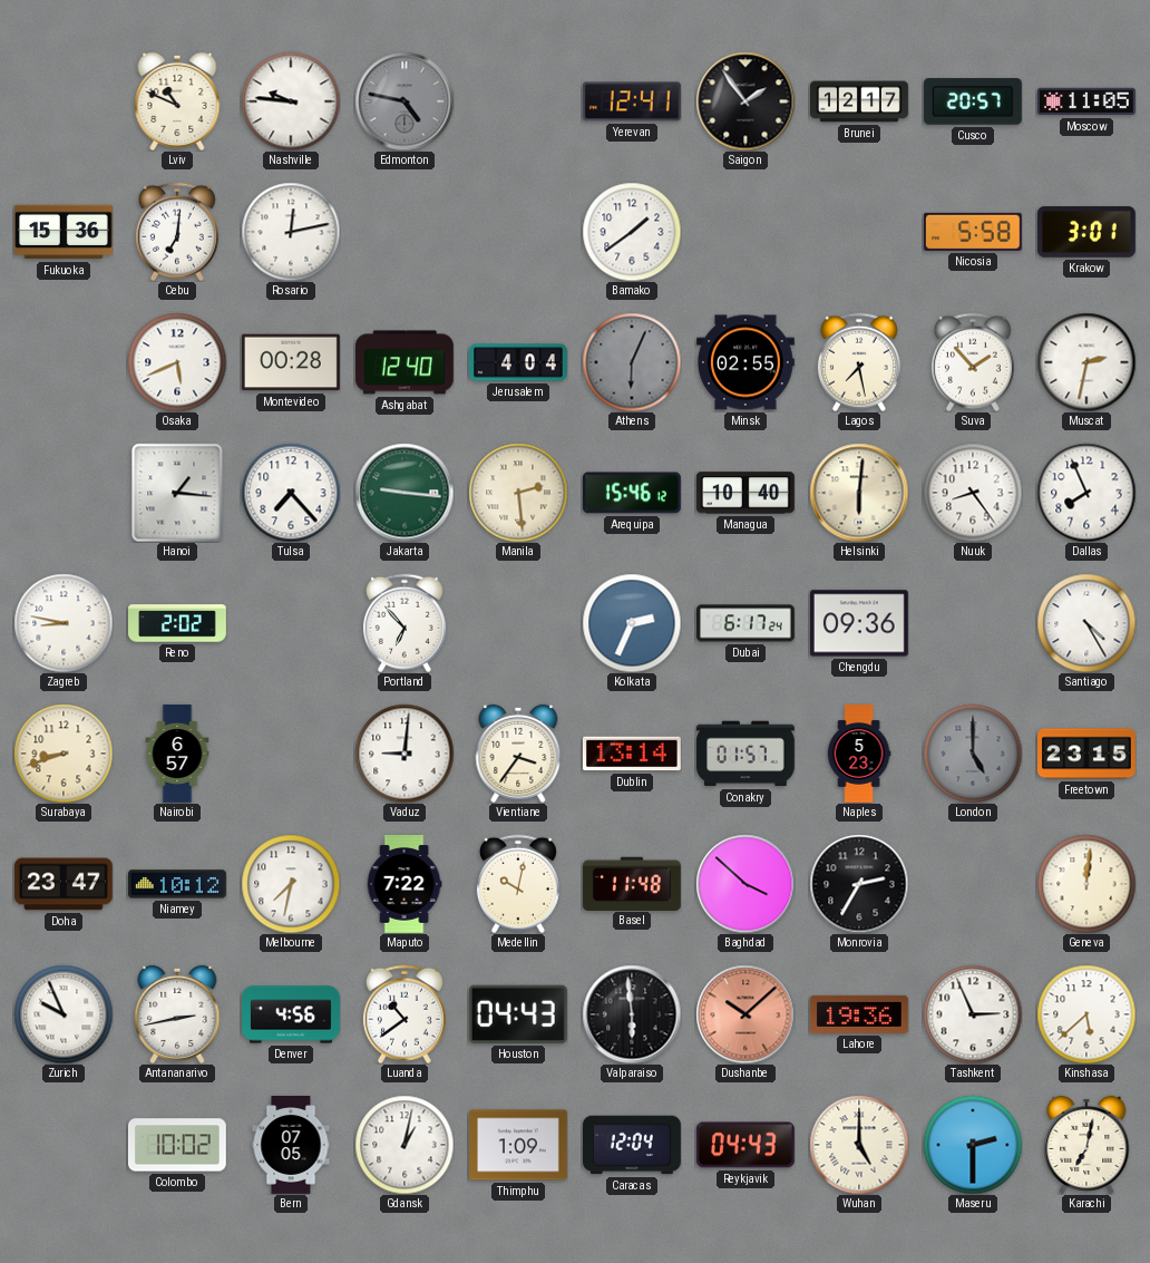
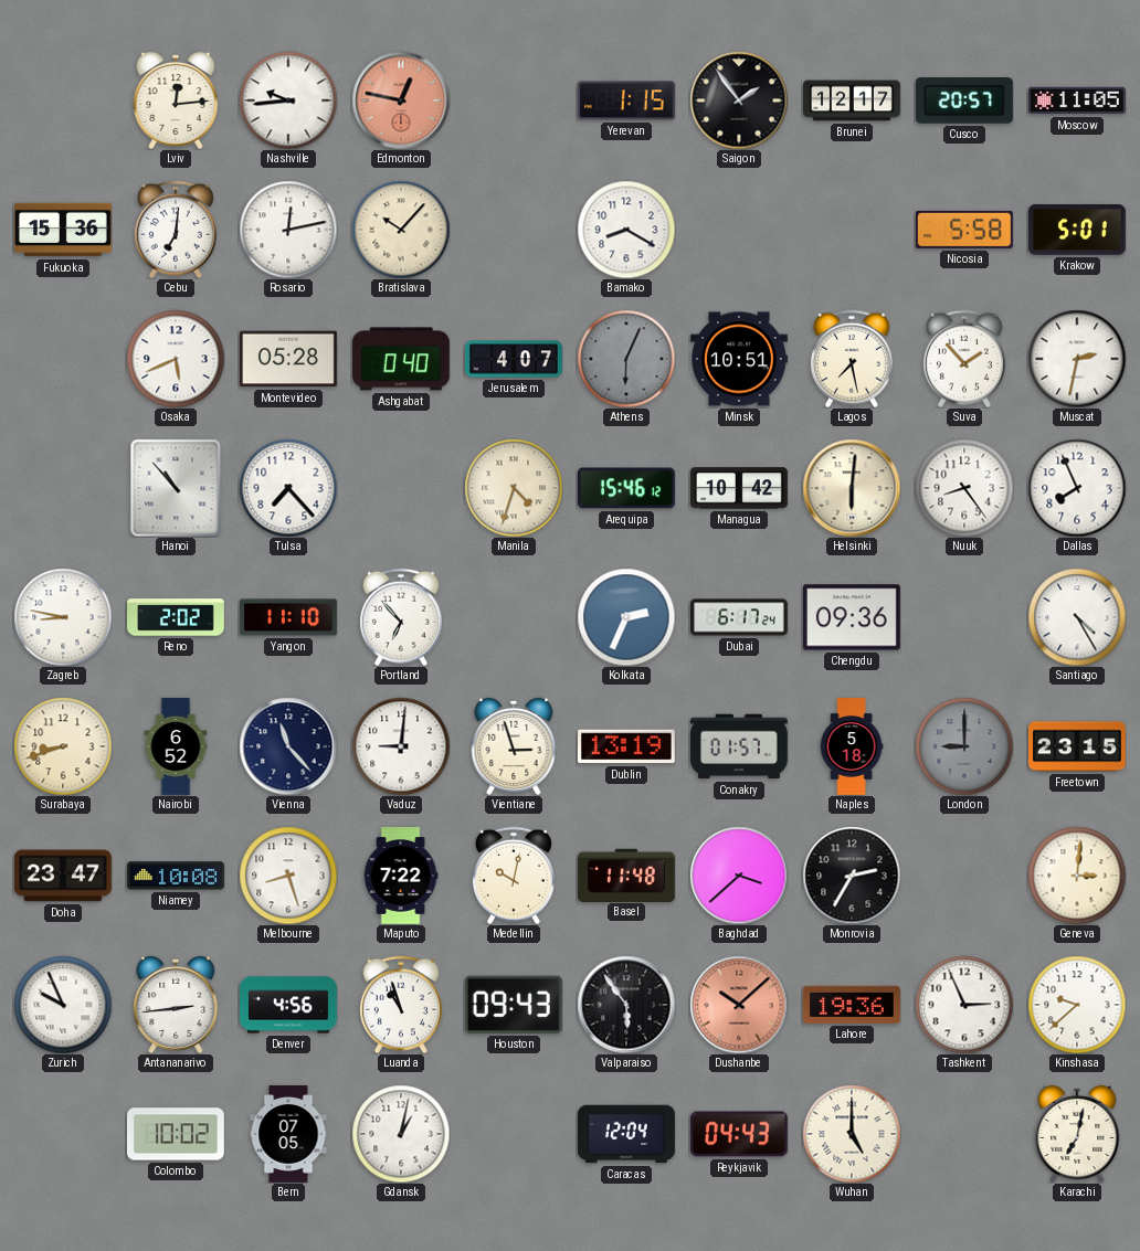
Lviv: 10:49 -> 12:14 (176, 100)
Nashville: 9:46 -> 9:44 (288, 100)
Edmonton: 4:47 -> 12:47 (401, 100)
Edmonton dial: grey -> salmon (401, 100)
Yerevan: 12:41 -> 1:15 (626, 100)
Bratislava: none -> 10:07 (401, 230)
Bamako: 1:39 -> 8:20 (626, 230)
Krakow: 3:01 -> 5:01 (1077, 230)
Montevideo: 00:28 -> 05:28 (288, 359)
Ashgabat: 12:40 -> 0:40 (402, 359)
Jerusalem: 4:04 -> 4:07 (515, 359)
Minsk: 02:55 -> 10:51 (740, 359)
Hanoi: 1:16 -> 10:53 (176, 488)
Jakarta: 9:16 -> none (405, 493)
Manila: 2:29 -> 4:33 (514, 488)
Managua: 10:40 -> 10:42 (739, 488)
Yangon: none -> 11:10 (288, 617)
Nairobi: 6:57 -> 6:52 (176, 748)
Vienna: none -> 11:23 (288, 746)
Vientiane: 3:36 -> 2:57 (514, 746)
Dublin: 13:14 -> 13:19 (626, 746)
Naples: 5:23 -> 5:18 (852, 748)
London: 5:00 -> 9:00 (964, 746)
Niamey: 10:12 -> 10:08 (177, 876)
Melbourne: 7:32 -> 8:27 (288, 876)
Baghdad: 3:52 -> 3:38 (739, 876)
Geneva: 12:01 -> 3:01 (1077, 876)
Antananarivo: 2:43 -> 2:44 (176, 1005)
Luanda: 10:39 -> 10:57 (401, 1005)
Houston: 04:43 -> 09:43 (514, 1005)
Valparaiso: 5:59 -> 5:54 (626, 1005)
Kinshasa: 5:38 -> 9:38 (1077, 1005)
Thimphu: 1:09 -> none (519, 1145)
Maseru: 2:30 -> none (973, 1145)
